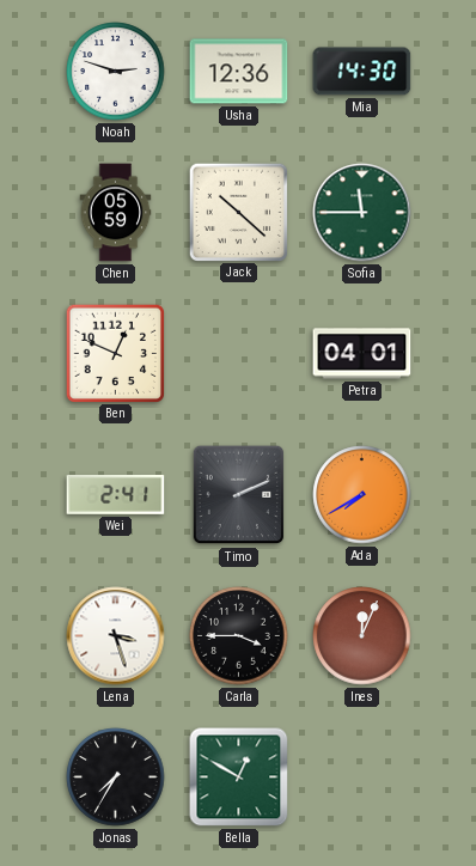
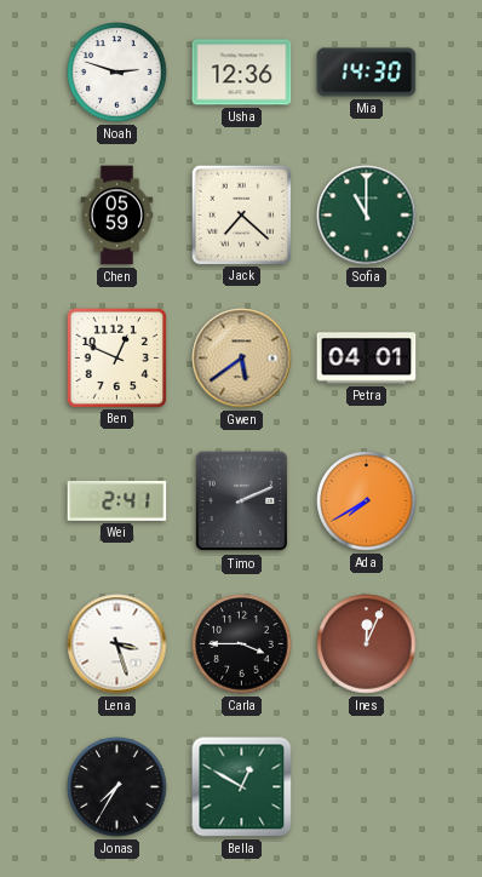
Jack: 10:22 -> 7:22 (241, 214)
Sofia: 11:45 -> 11:00 (367, 216)
Gwen: none -> 5:39 (242, 359)
